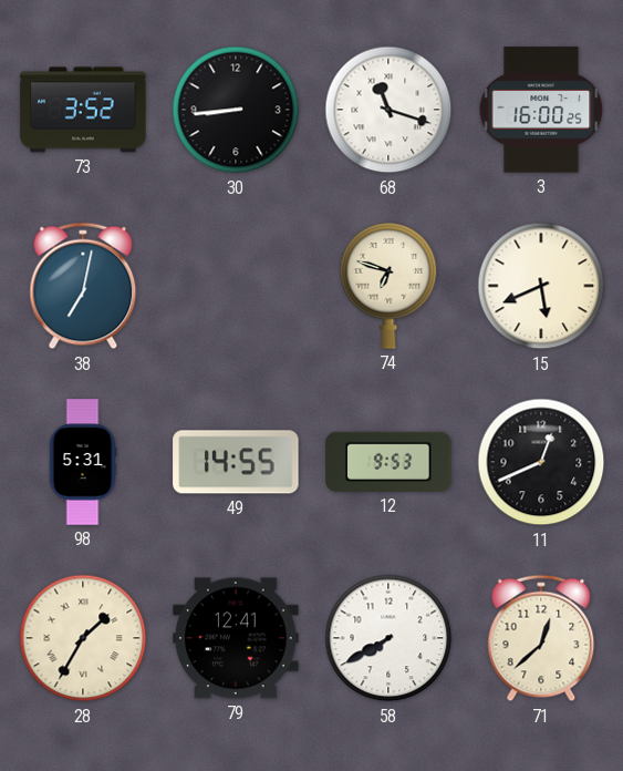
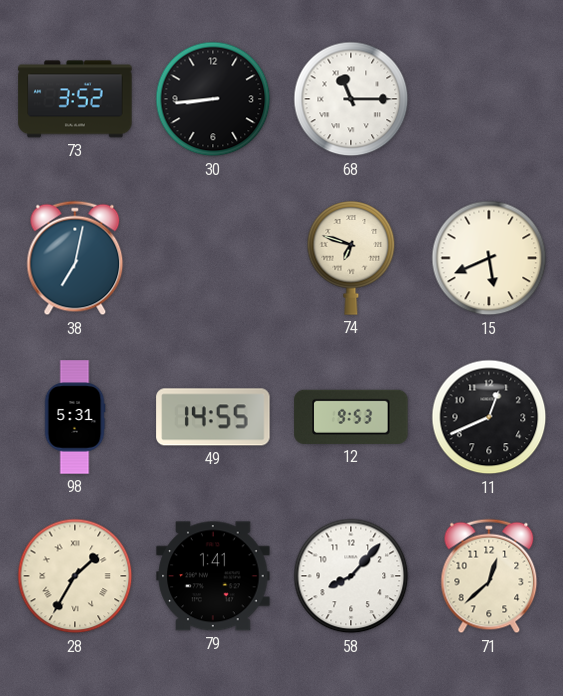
68: 11:18 -> 11:15 (351, 99)
3: 16:00 -> none (541, 110)
79: 12:41 -> 1:41 (213, 576)
58: 7:40 -> 8:07 (351, 576)
